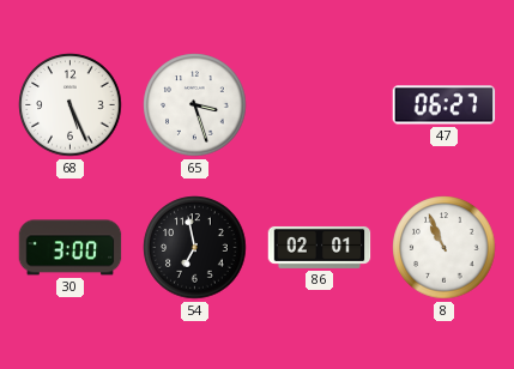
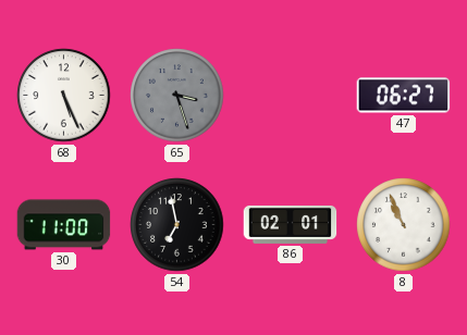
65 dial: white -> grey (177, 96)
30: 3:00 -> 11:00 (64, 225)
